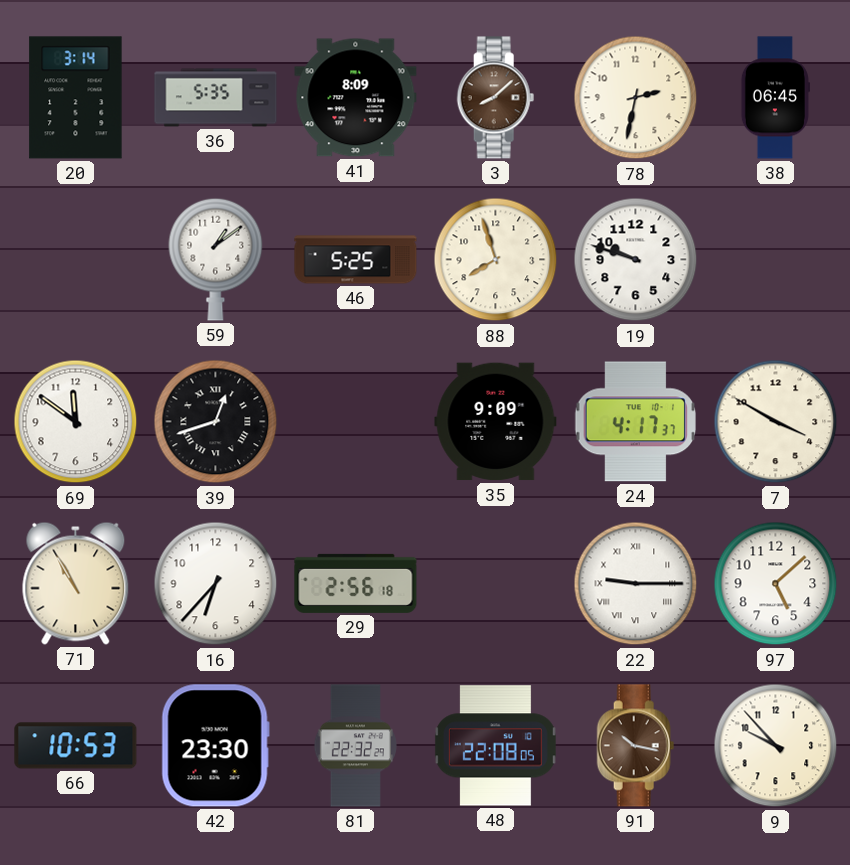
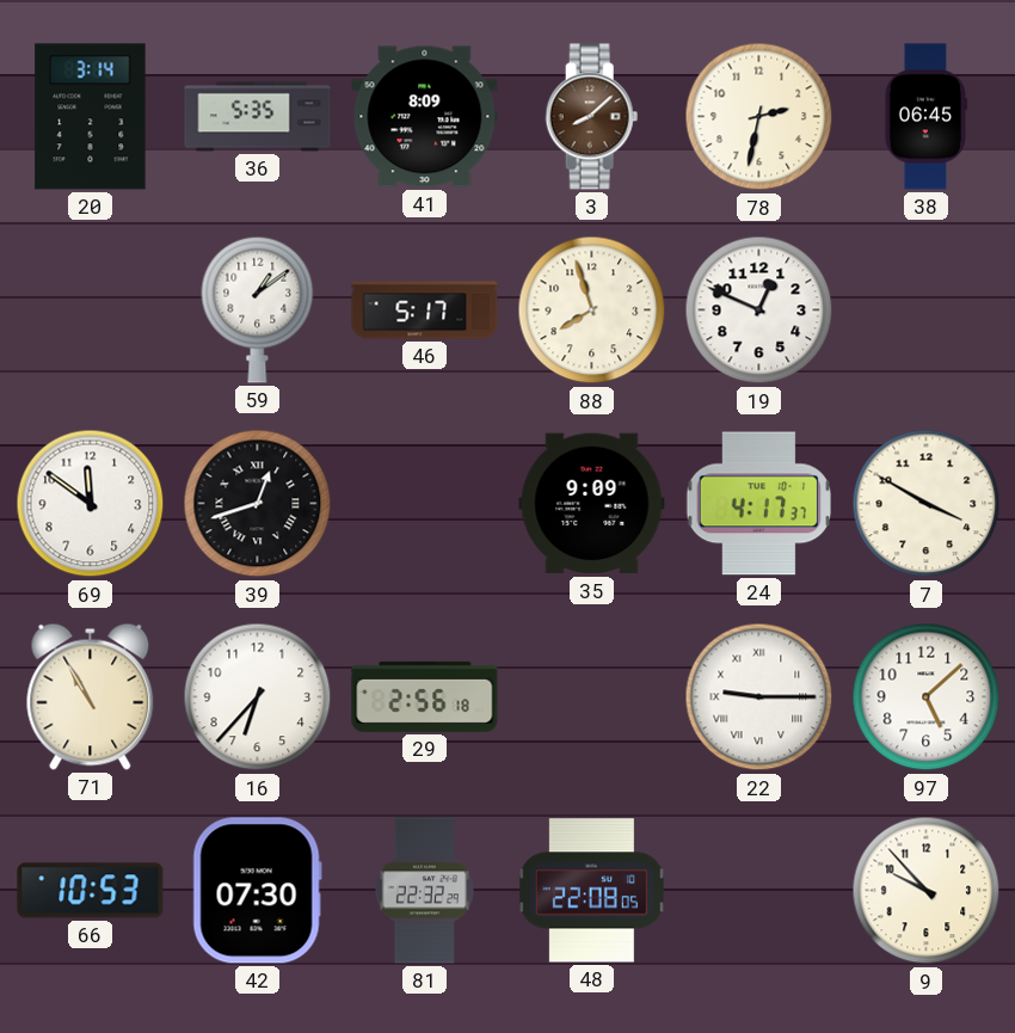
46: 5:25 -> 5:17 (425, 310)
19: 9:48 -> 12:49 (759, 310)
42: 23:30 -> 07:30 (257, 891)
91: 10:17 -> none (636, 746)
